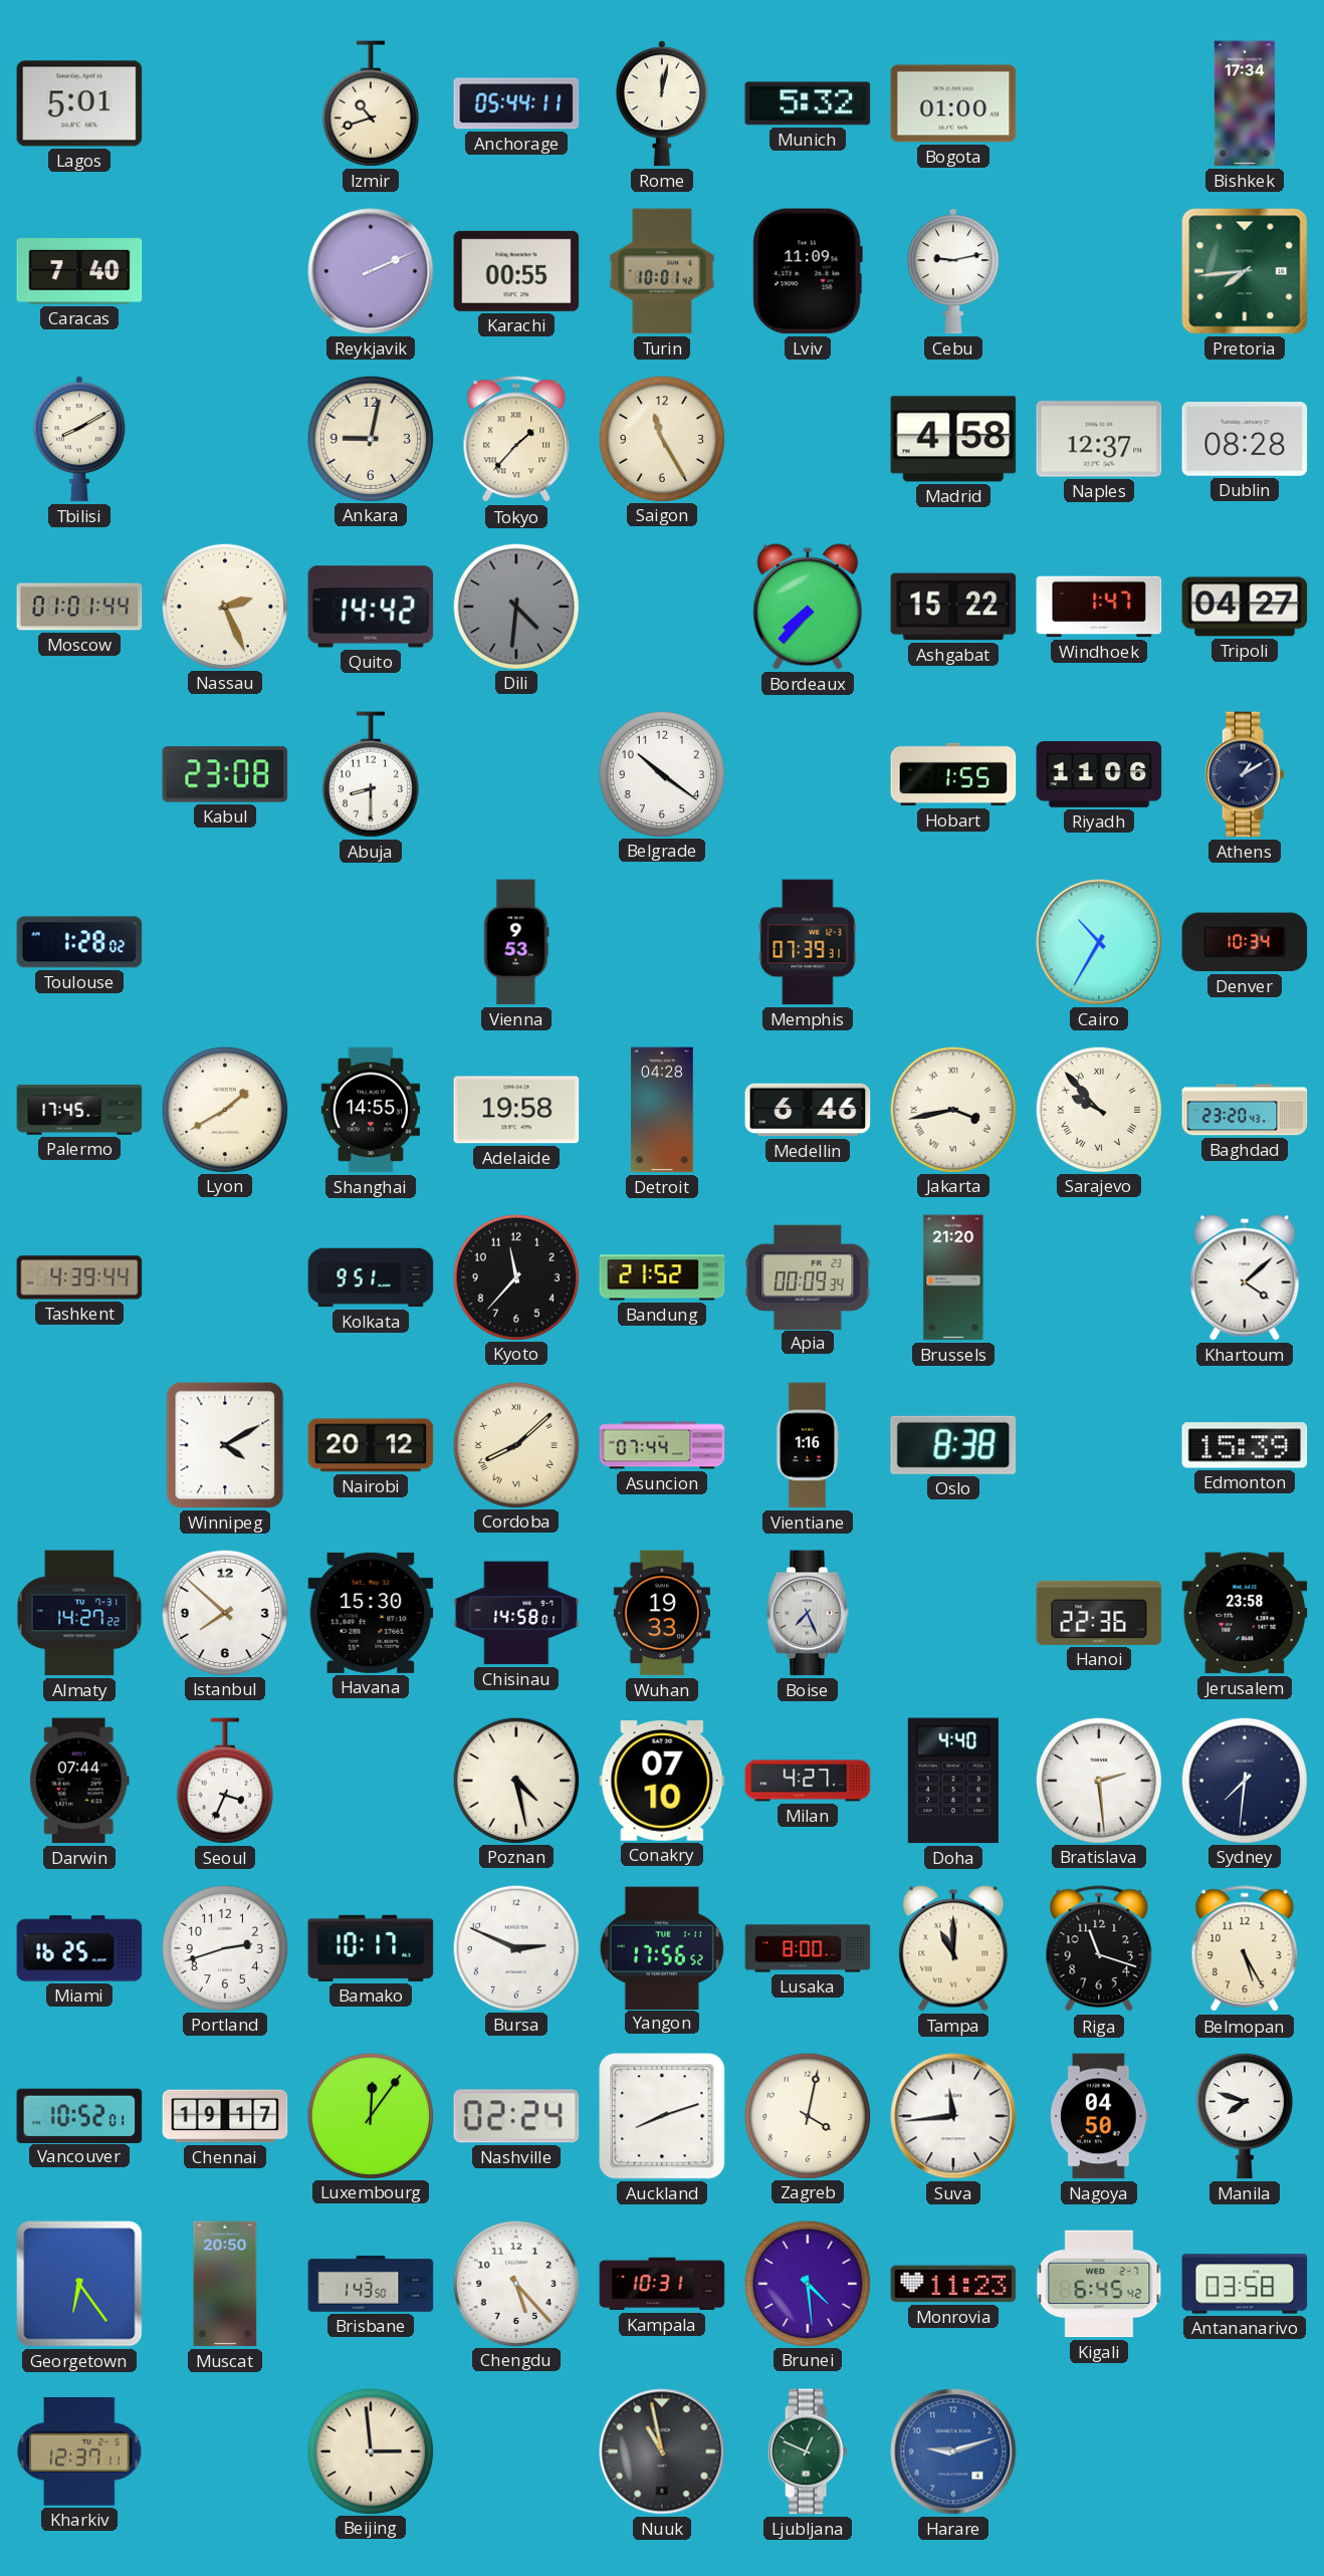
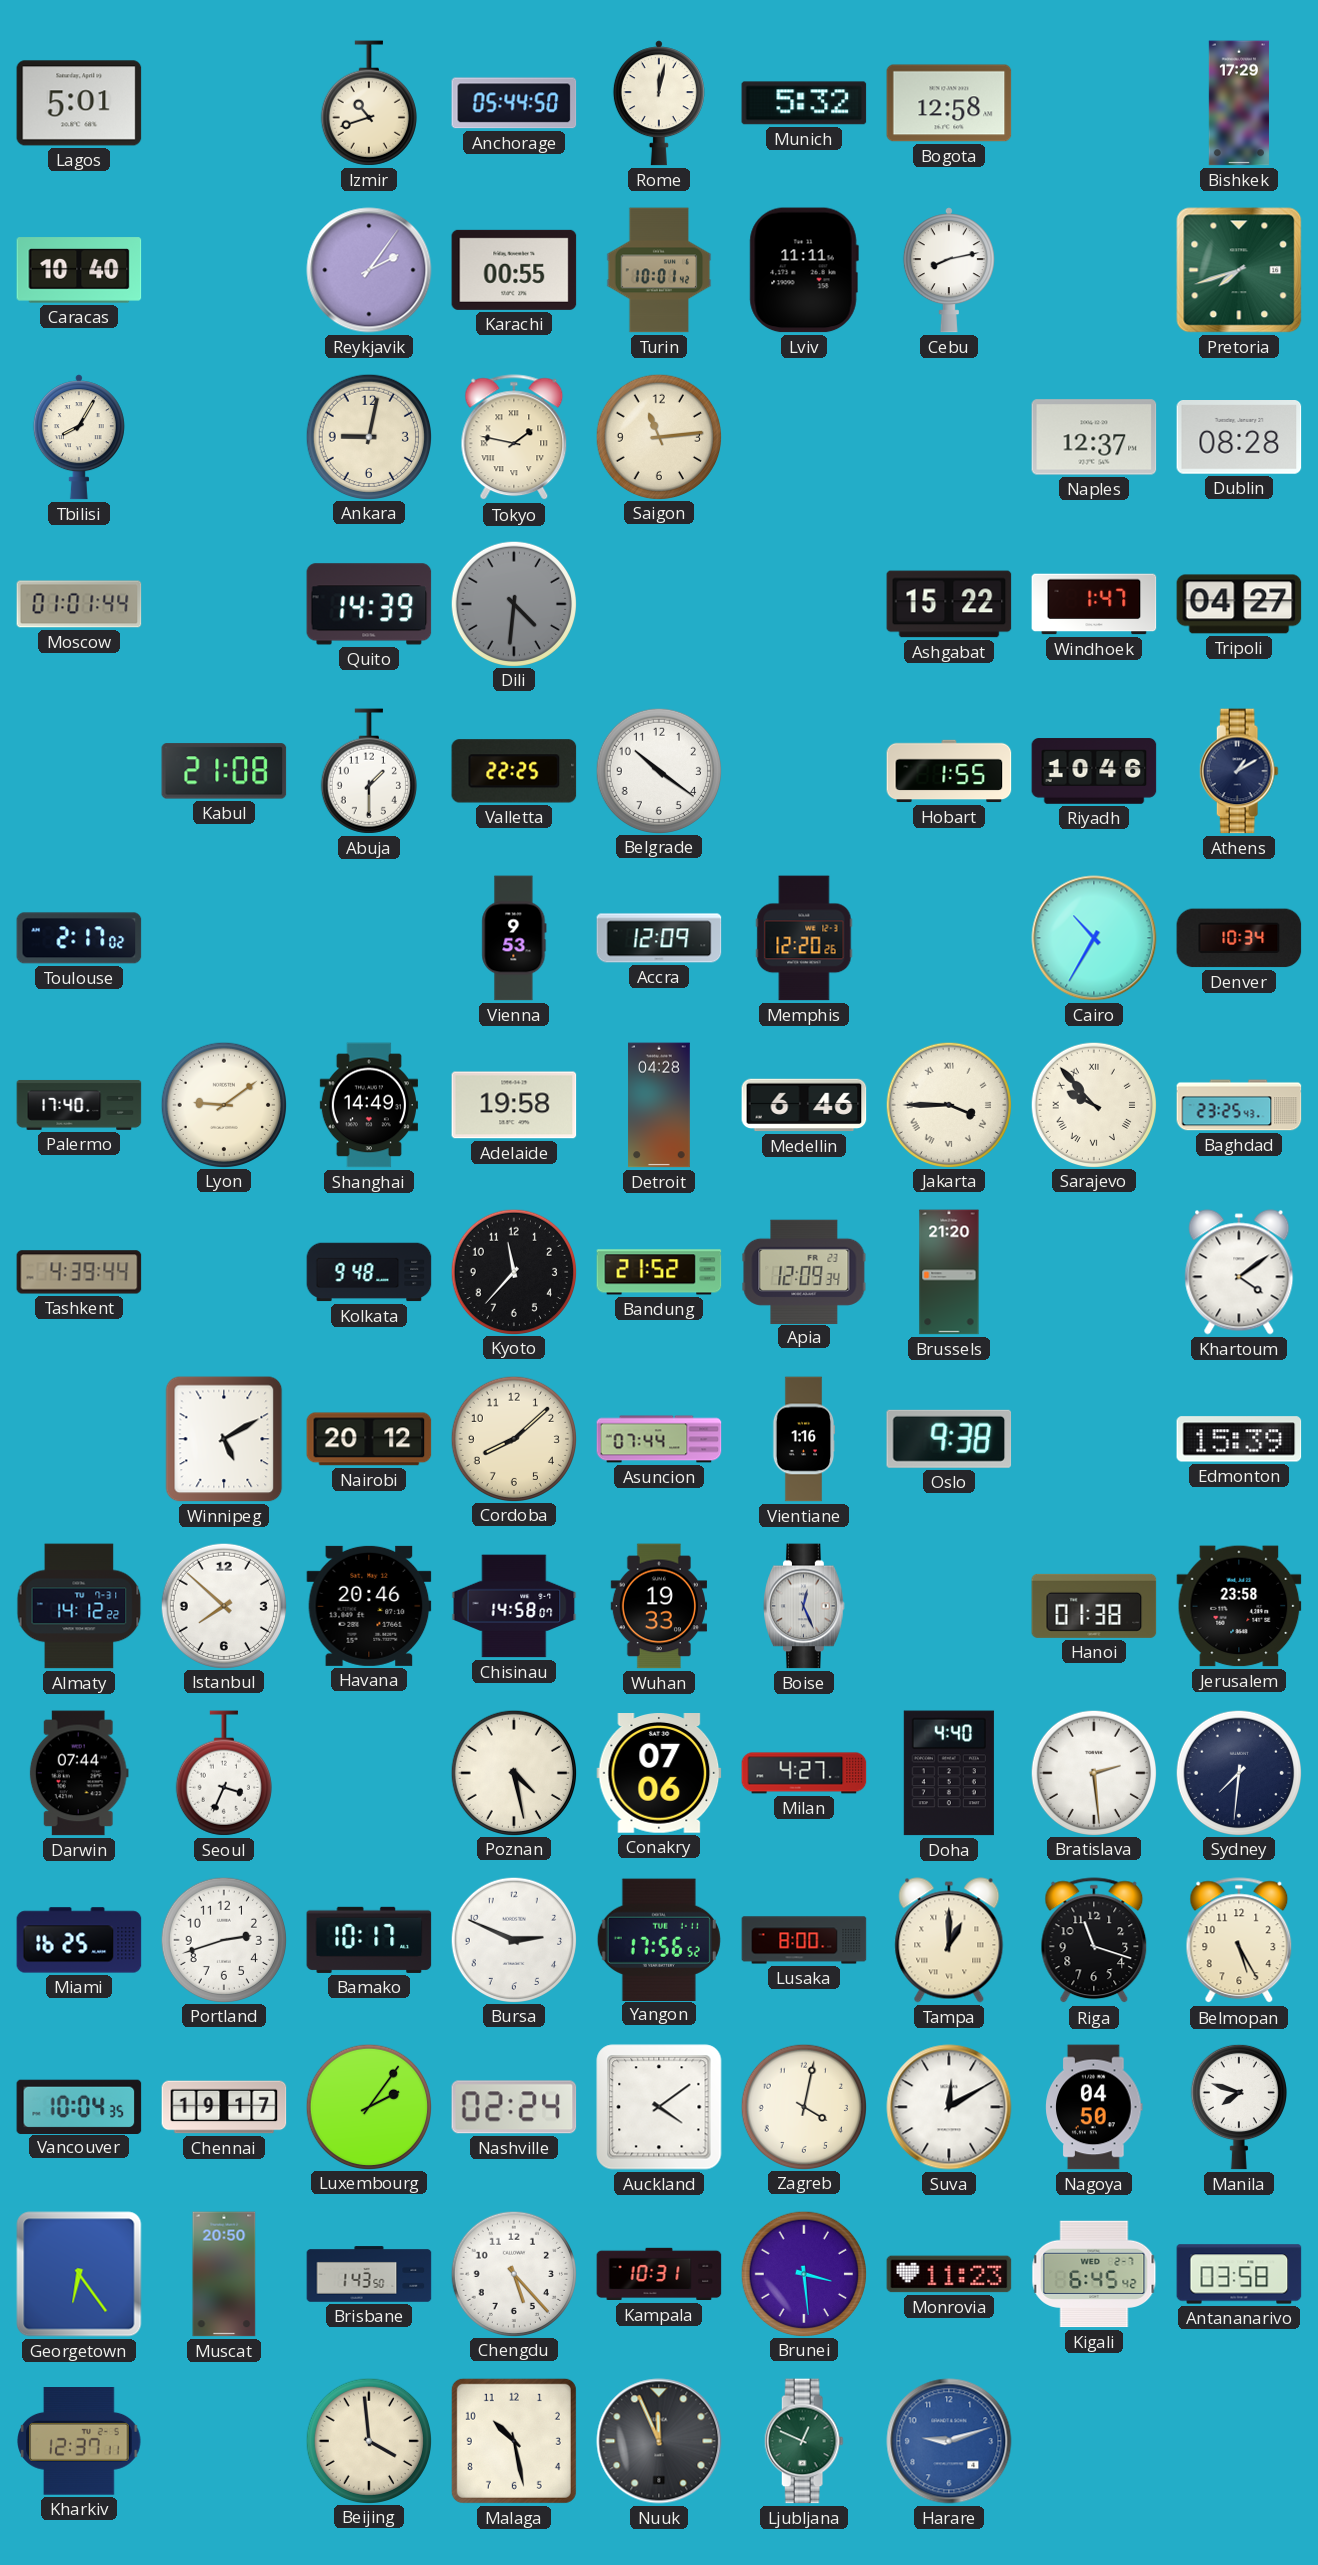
Anchorage: 05:44:11 -> 05:44:50 (514, 103)
Bogota: 01:00 -> 12:58 (949, 103)
Bishkek: 17:34 -> 17:29 (1239, 103)
Caracas: 7:40 -> 10:40 (79, 270)
Reykjavik: 2:11 -> 2:06 (369, 270)
Lviv: 11:09 -> 11:11 (804, 270)
Cebu: 9:13 -> 8:13 (949, 270)
Pretoria: 7:44 -> 7:42 (1239, 270)
Tbilisi: 8:10 -> 8:05 (79, 437)
Tokyo: 1:37 -> 1:47 (514, 438)
Saigon: 11:25 -> 11:14 (658, 436)
Madrid: 4:58 -> none (953, 439)
Nassau: 2:26 -> none (224, 606)
Quito: 14:42 -> 14:39 (369, 604)
Bordeaux: 7:37 -> none (808, 607)
Kabul: 23:08 -> 21:08 (224, 771)
Abuja: 8:30 -> 1:30 (369, 771)
Valletta: none -> 22:25 (514, 771)
Riyadh: 11:06 -> 10:46 (1094, 771)
Toulouse: 1:28 -> 2:17 (79, 938)
Accra: none -> 12:09 (659, 938)
Memphis: 07:39 -> 12:20 (804, 938)
Palermo: 17:45 -> 17:40 (79, 1105)
Lyon: 1:40 -> 9:09 (223, 1104)
Shanghai: 14:55 -> 14:49 (369, 1105)
Jakarta: 3:43 -> 3:45 (948, 1104)
Baghdad: 23:20 -> 23:25 (1239, 1105)
Kolkata: 9:51 -> 9:48 (369, 1272)
Apia: 00:09 -> 12:09 (804, 1271)
Khartoum: 4:08 -> 4:09 (1239, 1272)
Winnipeg: 4:10 -> 5:10 (224, 1439)
Cordoba numerals: Roman -> Arabic (513, 1438)
Oslo: 8:38 -> 9:38 (949, 1439)
Almaty: 14:27 -> 14:12 (79, 1606)
Havana: 15:30 -> 20:46 (369, 1606)
Chisinau: 14:58:01 -> 14:58:07 (514, 1606)
Boise: 7:26 -> 12:26 (804, 1606)
Hanoi: 22:36 -> 01:38 (1094, 1606)
Conakry: 07:10 -> 07:06 (659, 1774)
Tampa: 11:00 -> 1:00 (949, 1940)
Vancouver: 10:52 -> 10:04 (79, 2106)
Luxembourg: 12:06 -> 2:06 (368, 2106)
Auckland: 8:12 -> 4:09 (659, 2107)
Suva: 11:44 -> 12:10 (949, 2107)
Brunei: 4:29 -> 3:29 (803, 2273)
Beijing: 2:59 -> 3:59 (368, 2440)
Malaga: none -> 10:28 (514, 2441)
Nuuk: 10:58 -> 11:56 (659, 2441)
